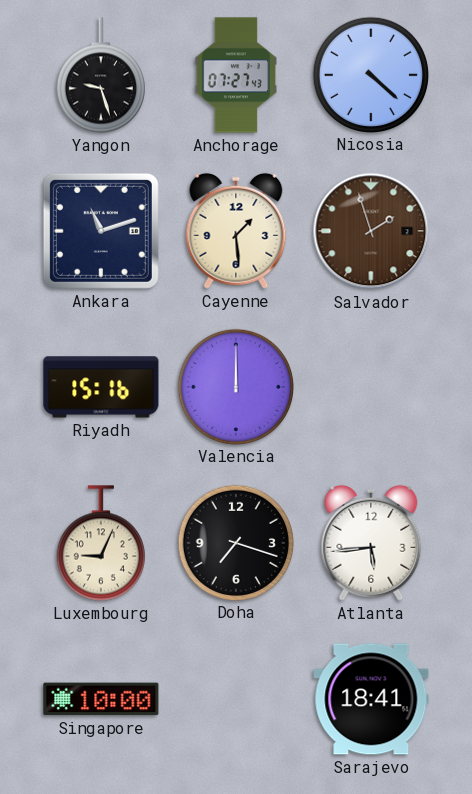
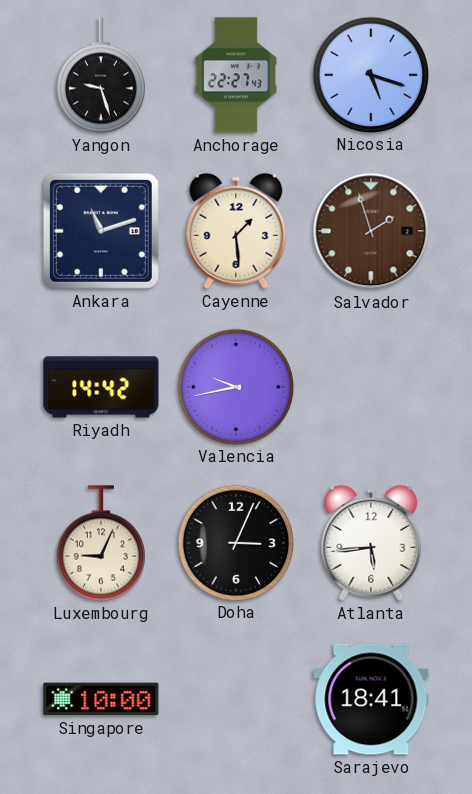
Anchorage: 07:27 -> 22:27 (235, 75)
Nicosia: 4:22 -> 5:18 (370, 74)
Riyadh: 15:16 -> 14:42 (101, 387)
Valencia: 12:00 -> 9:43 (235, 386)
Doha: 7:18 -> 3:04 (235, 542)
